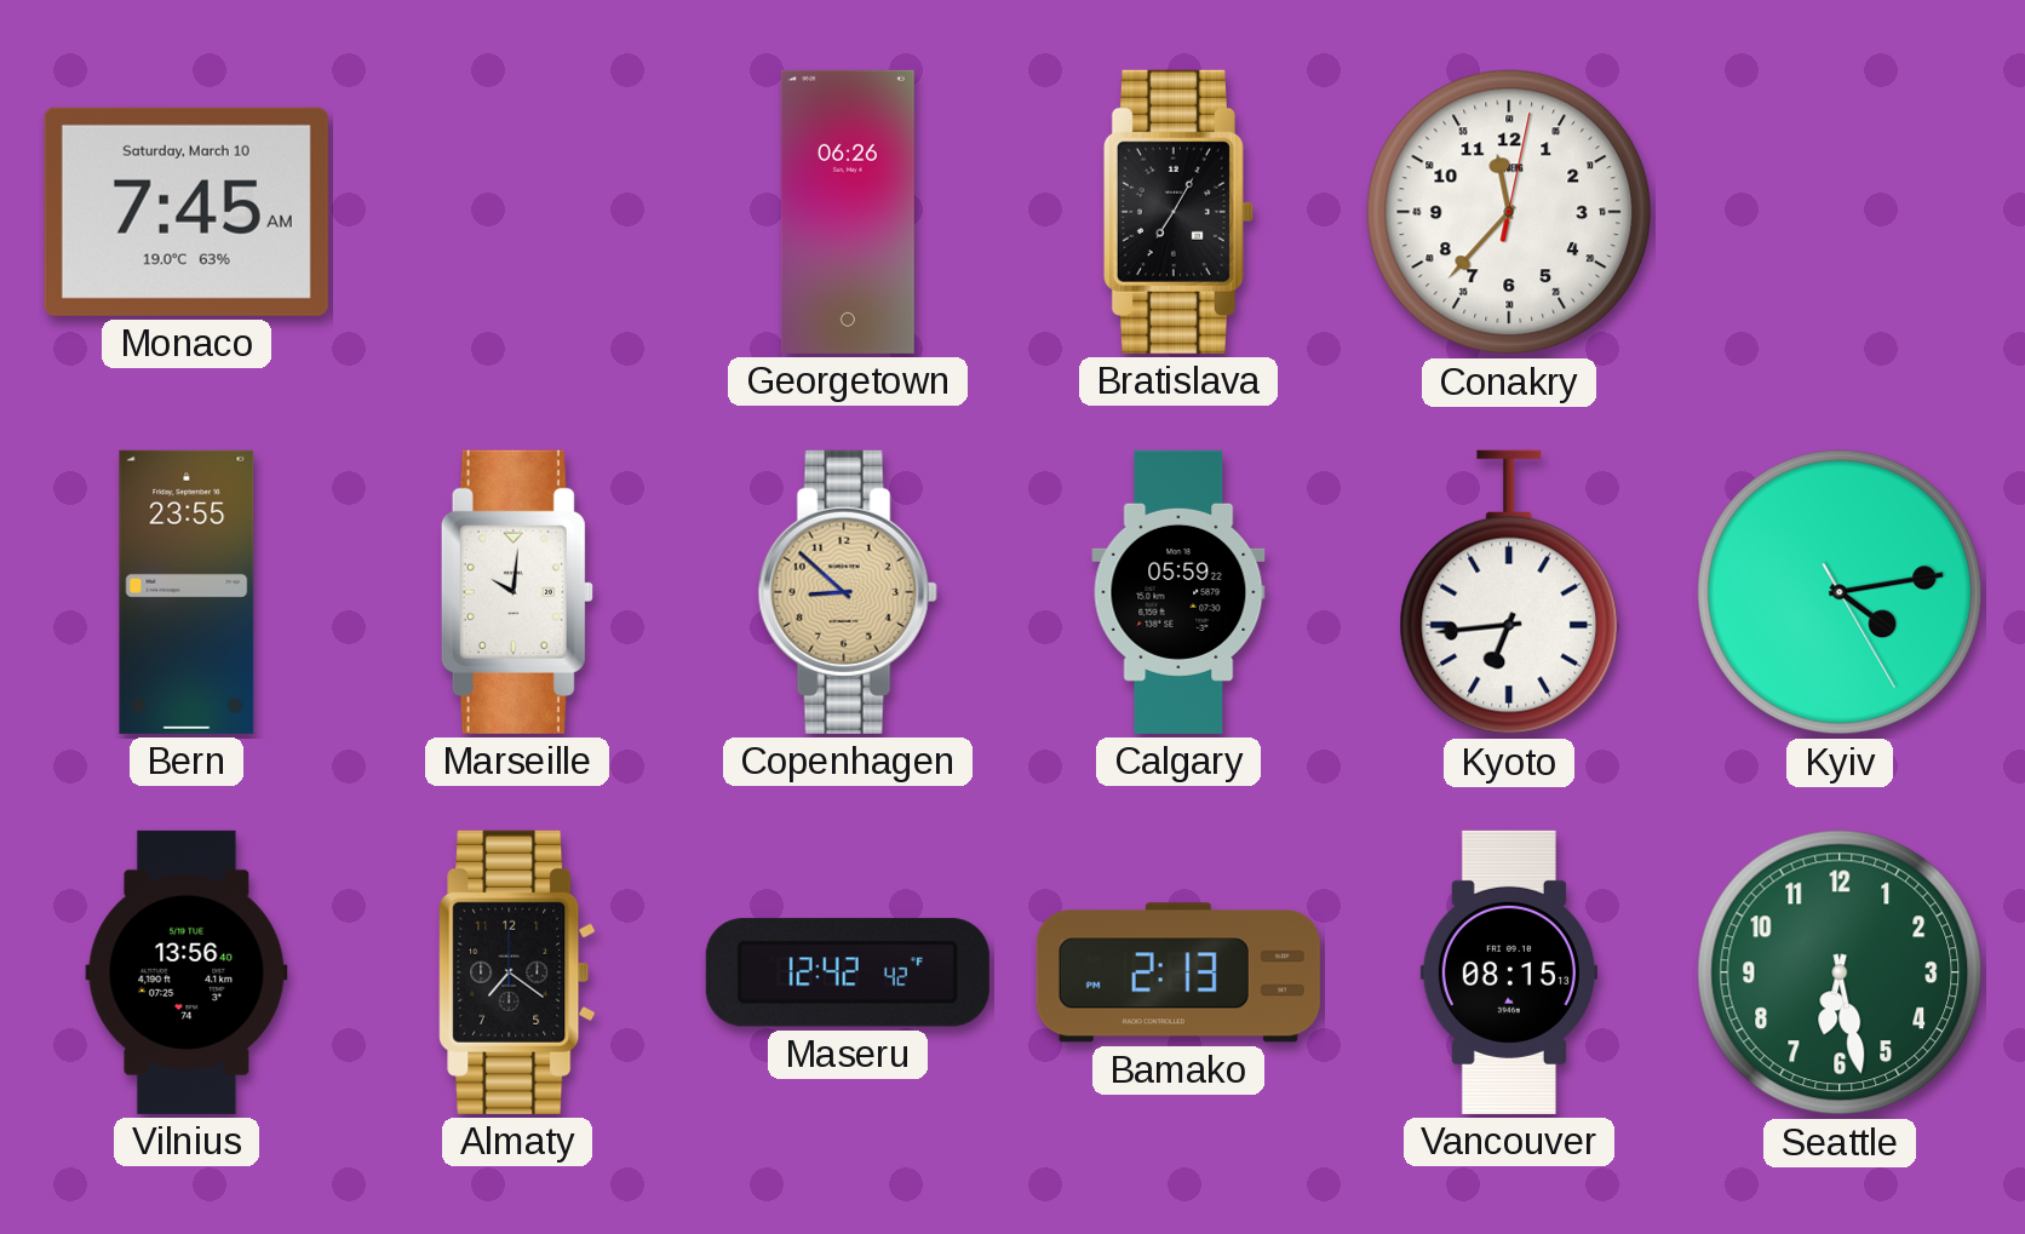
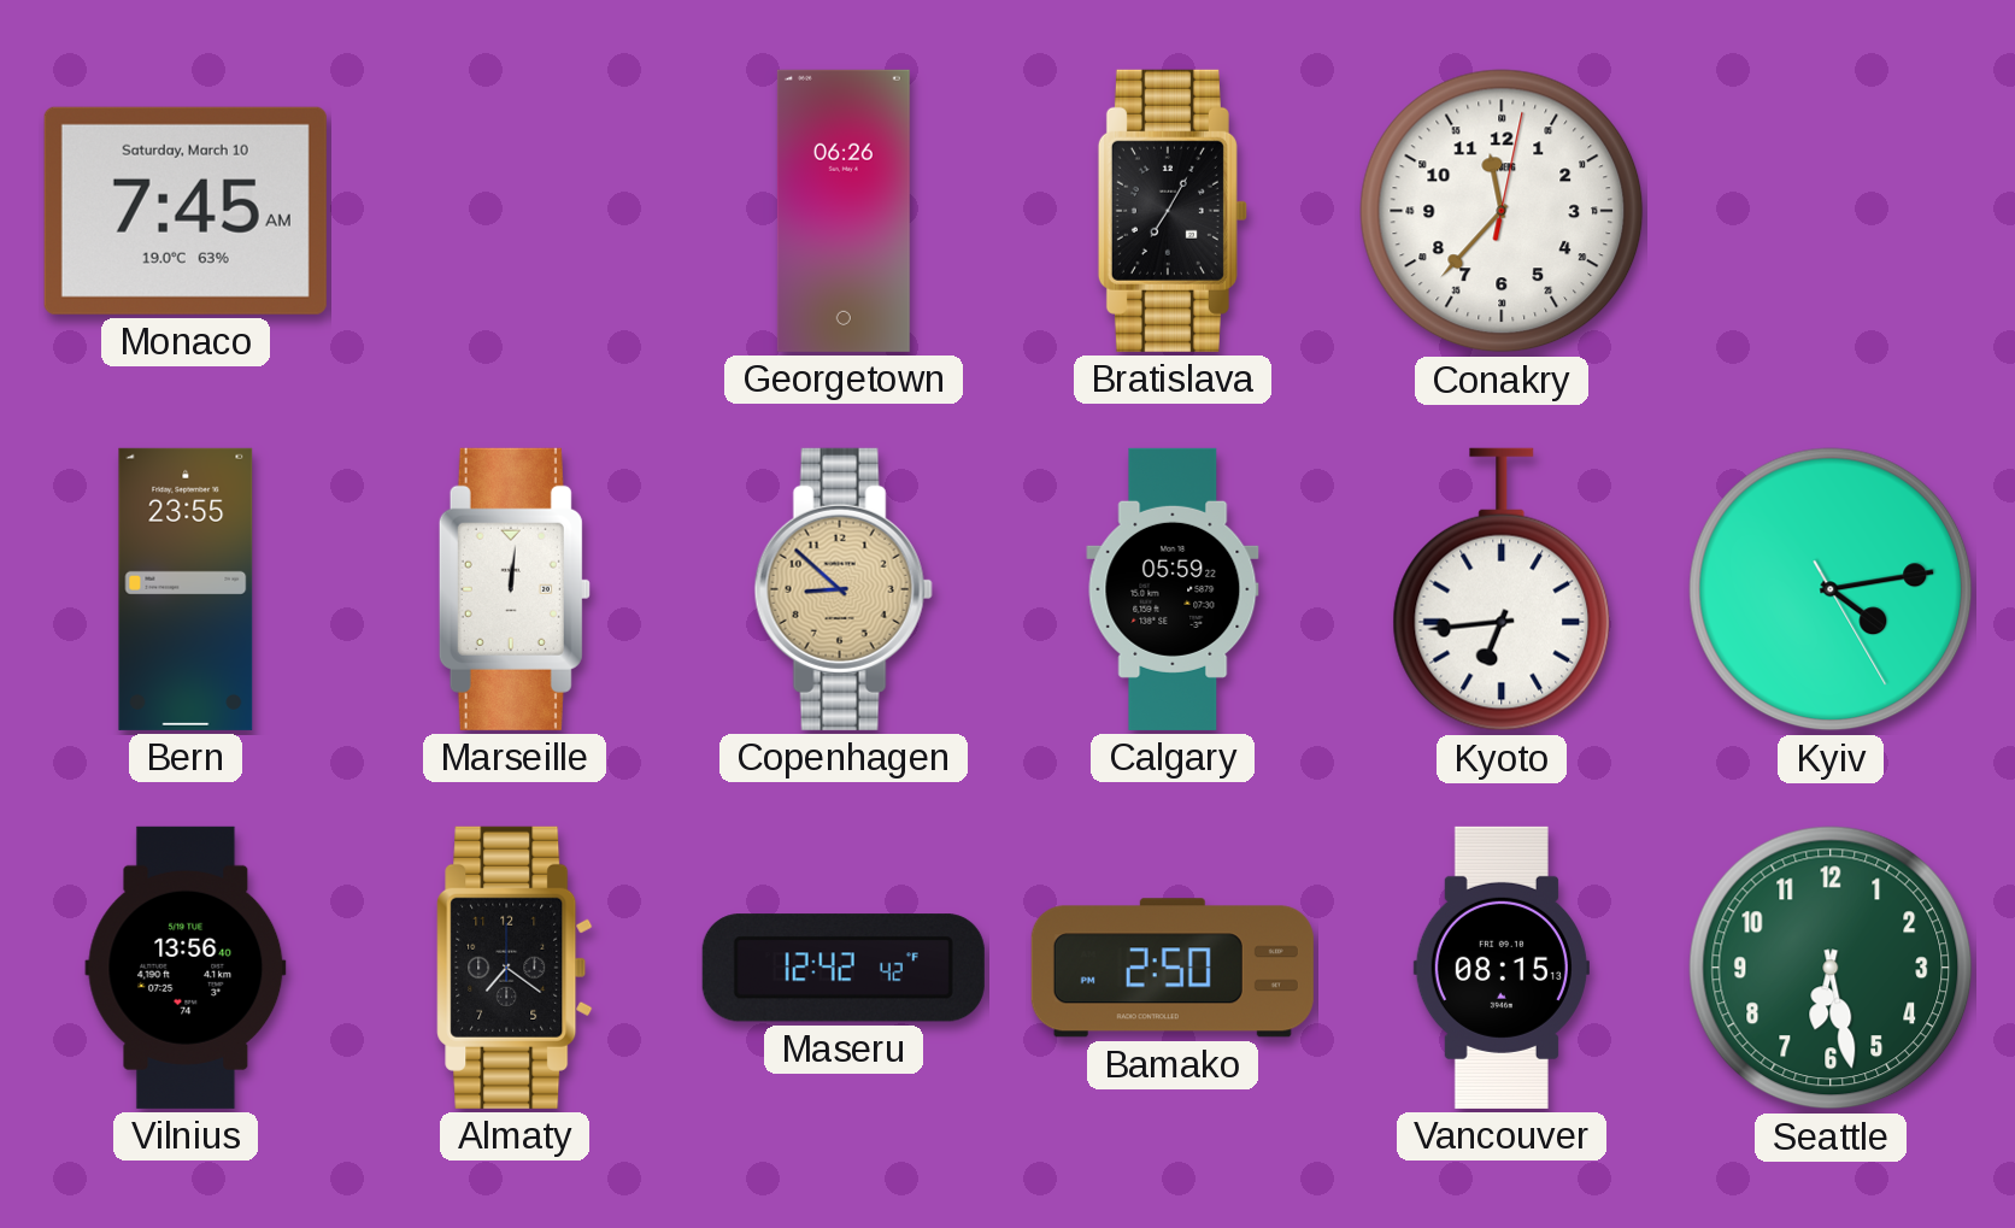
Marseille: 10:01 -> 12:01 (515, 589)
Bamako: 2:13 -> 2:50 (1173, 968)
